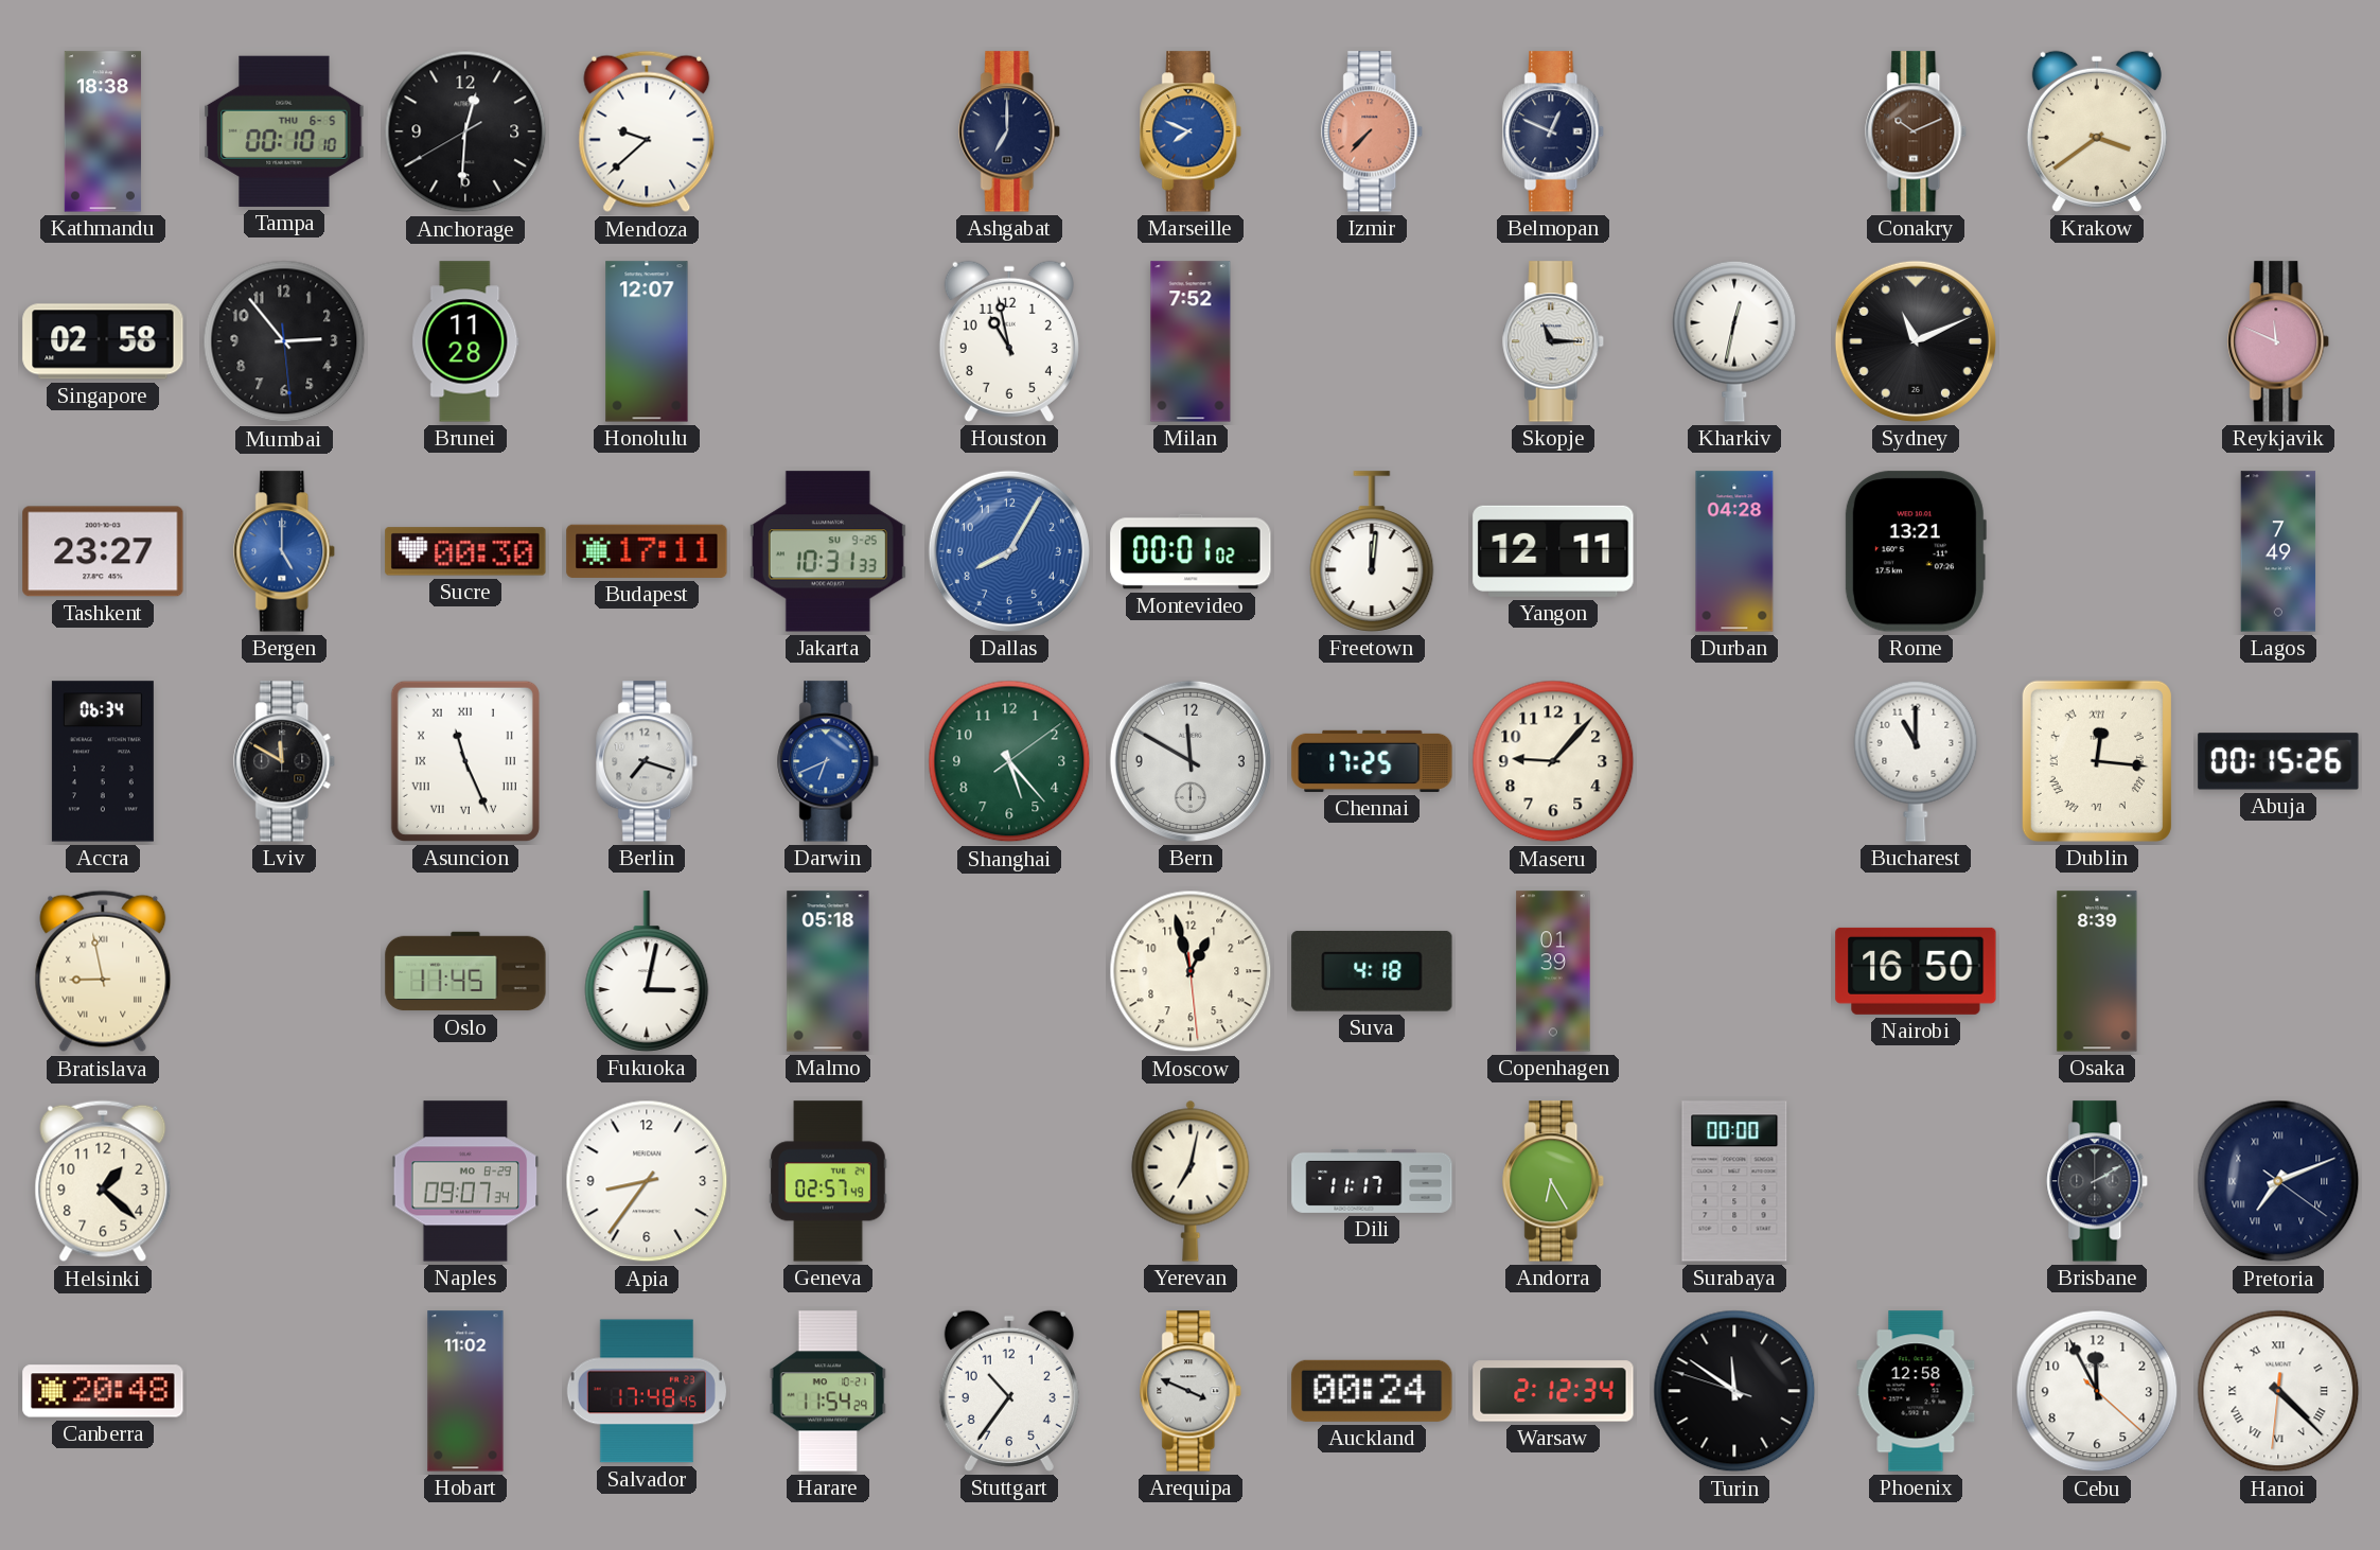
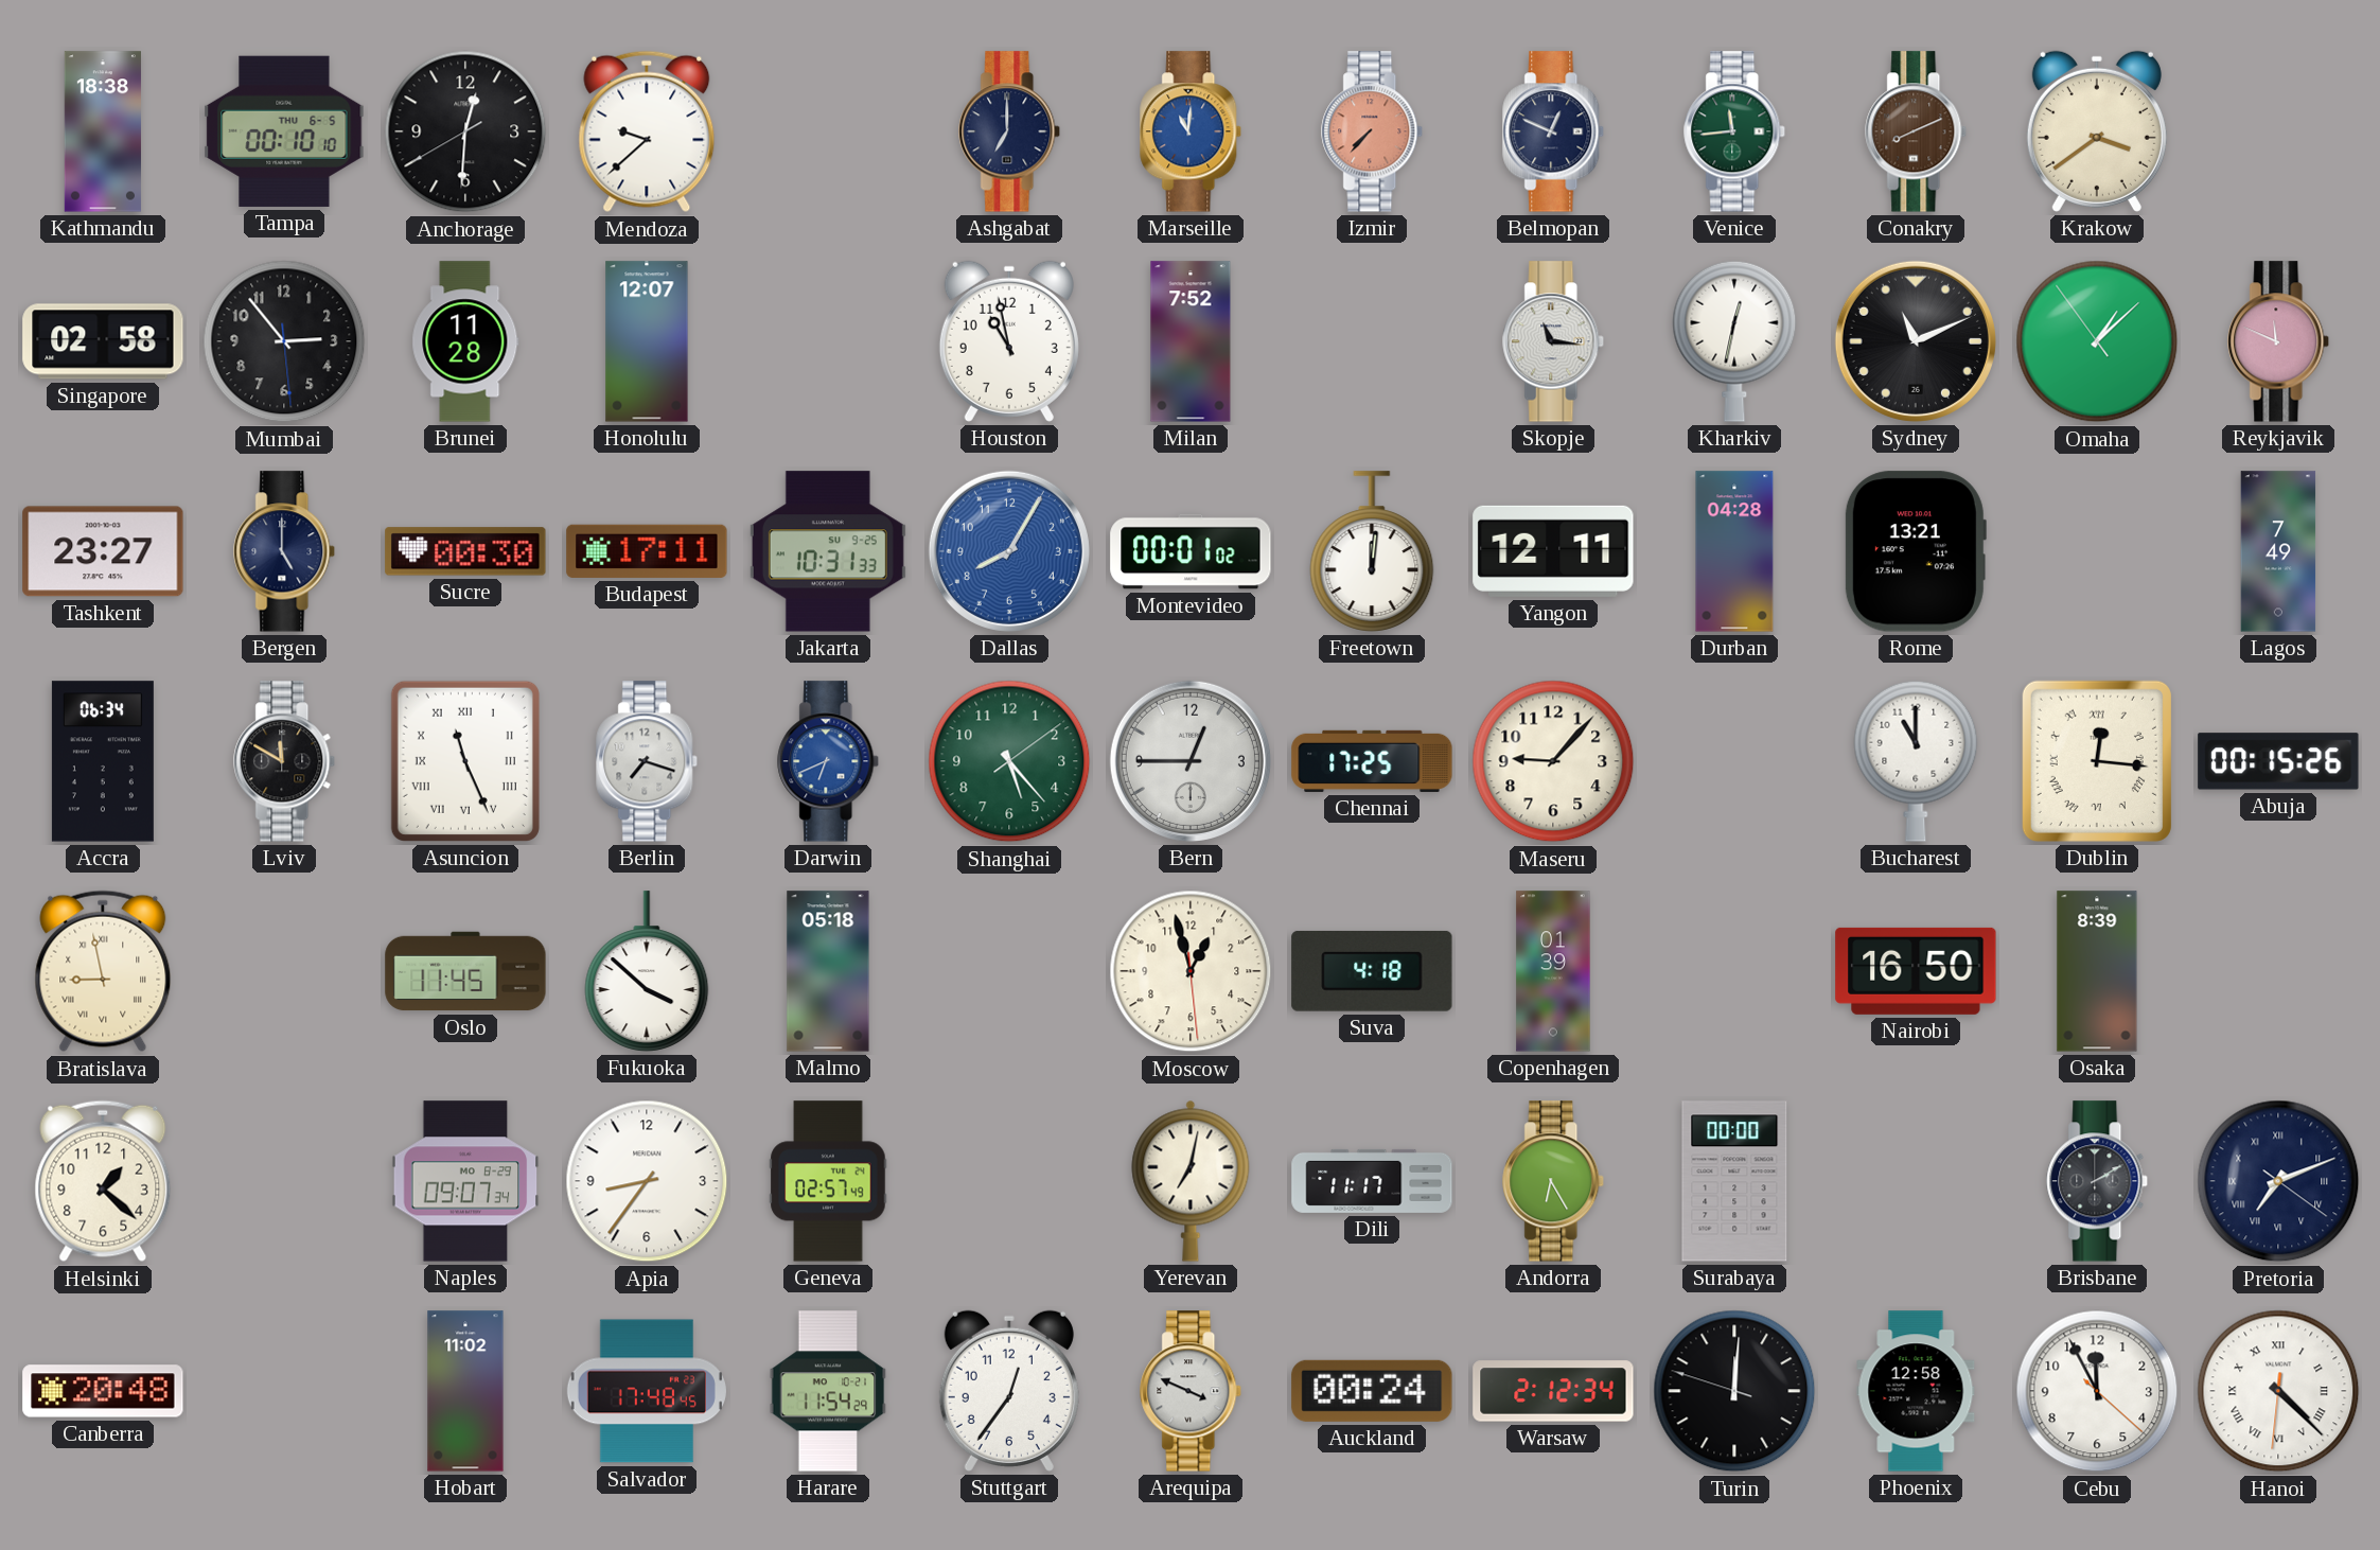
Marseille: 7:49 -> 11:01 (1192, 131)
Venice: none -> 11:44 (1735, 131)
Conakry: 10:11 -> 8:11 (1917, 131)
Skopje: 11:15 -> 11:16 (1554, 341)
Omaha: none -> 1:07 (2097, 341)
Bergen dial: blue -> navy (285, 551)
Bern: 11:50 -> 12:45 (1191, 761)
Fukuoka: 3:02 -> 3:52 (647, 971)
Stuttgart: 10:36 -> 12:36 (1009, 1391)
Turin: 11:50 -> 12:00 (1734, 1391)
